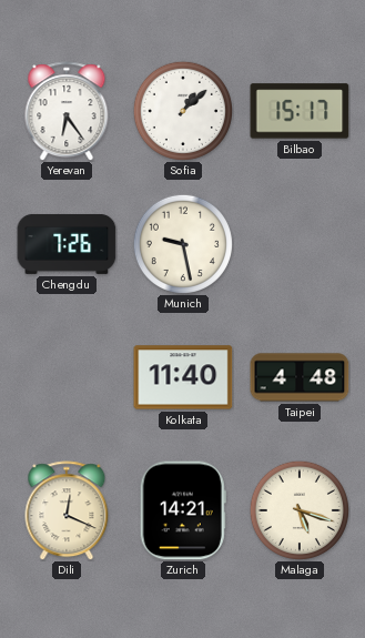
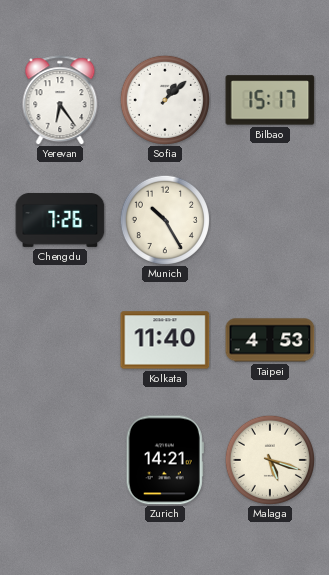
Munich: 9:28 -> 10:25 (165, 220)
Taipei: 4:48 -> 4:53 (270, 340)
Dili: 12:19 -> none (67, 510)
